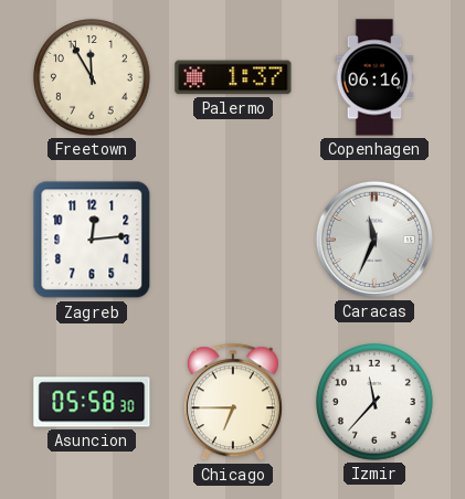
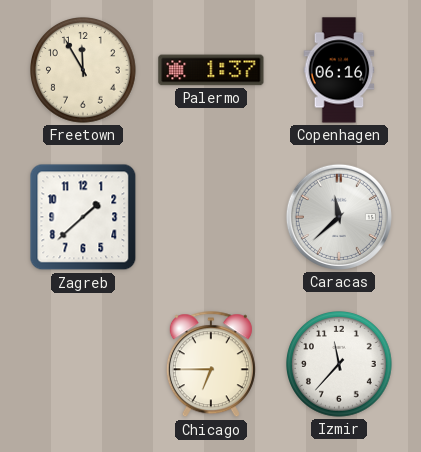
Zagreb: 12:14 -> 1:38 (83, 217)
Caracas: 11:34 -> 11:38 (339, 217)
Asuncion: 05:58 -> none (92, 402)
